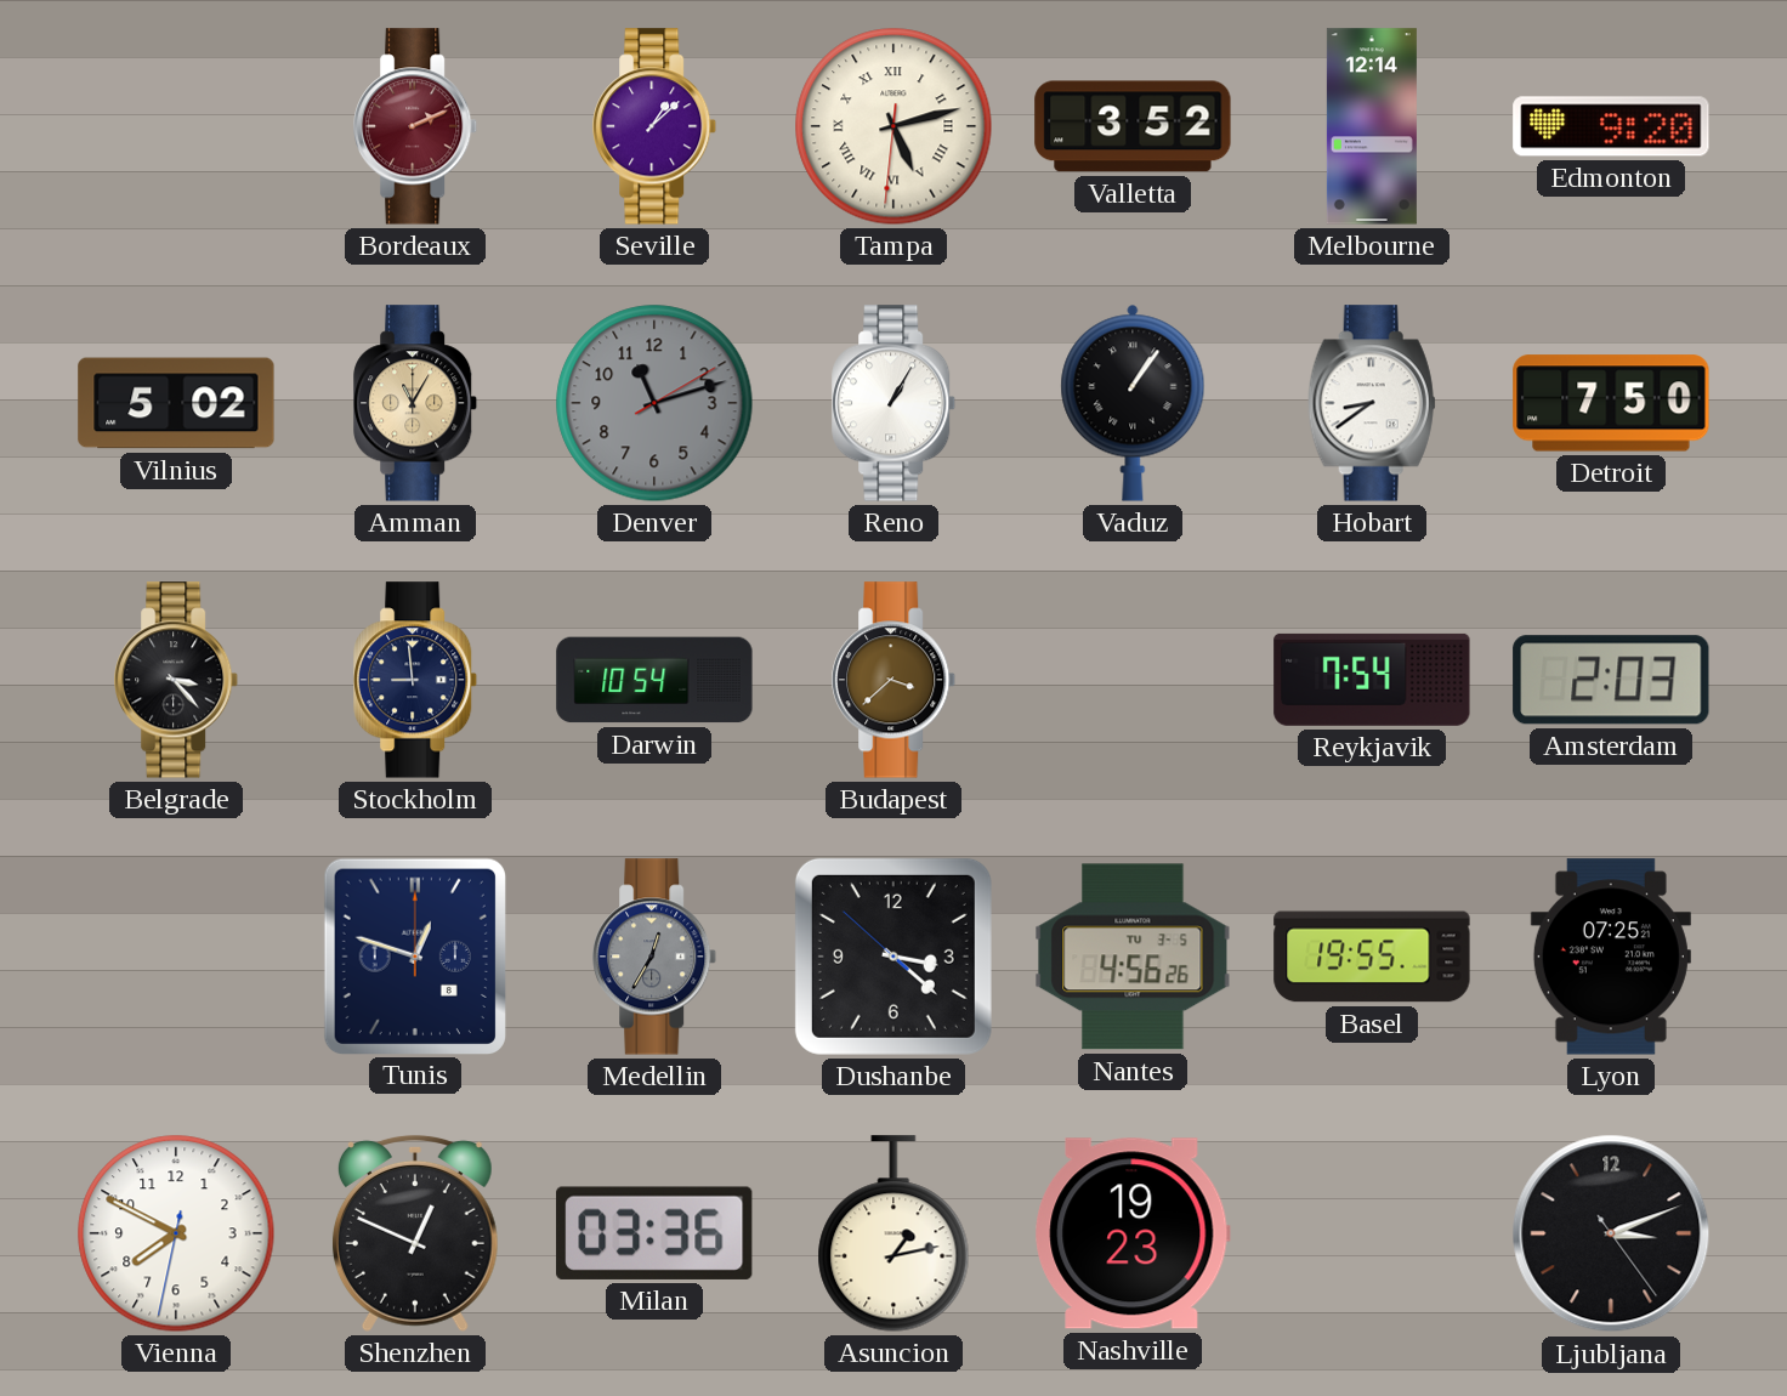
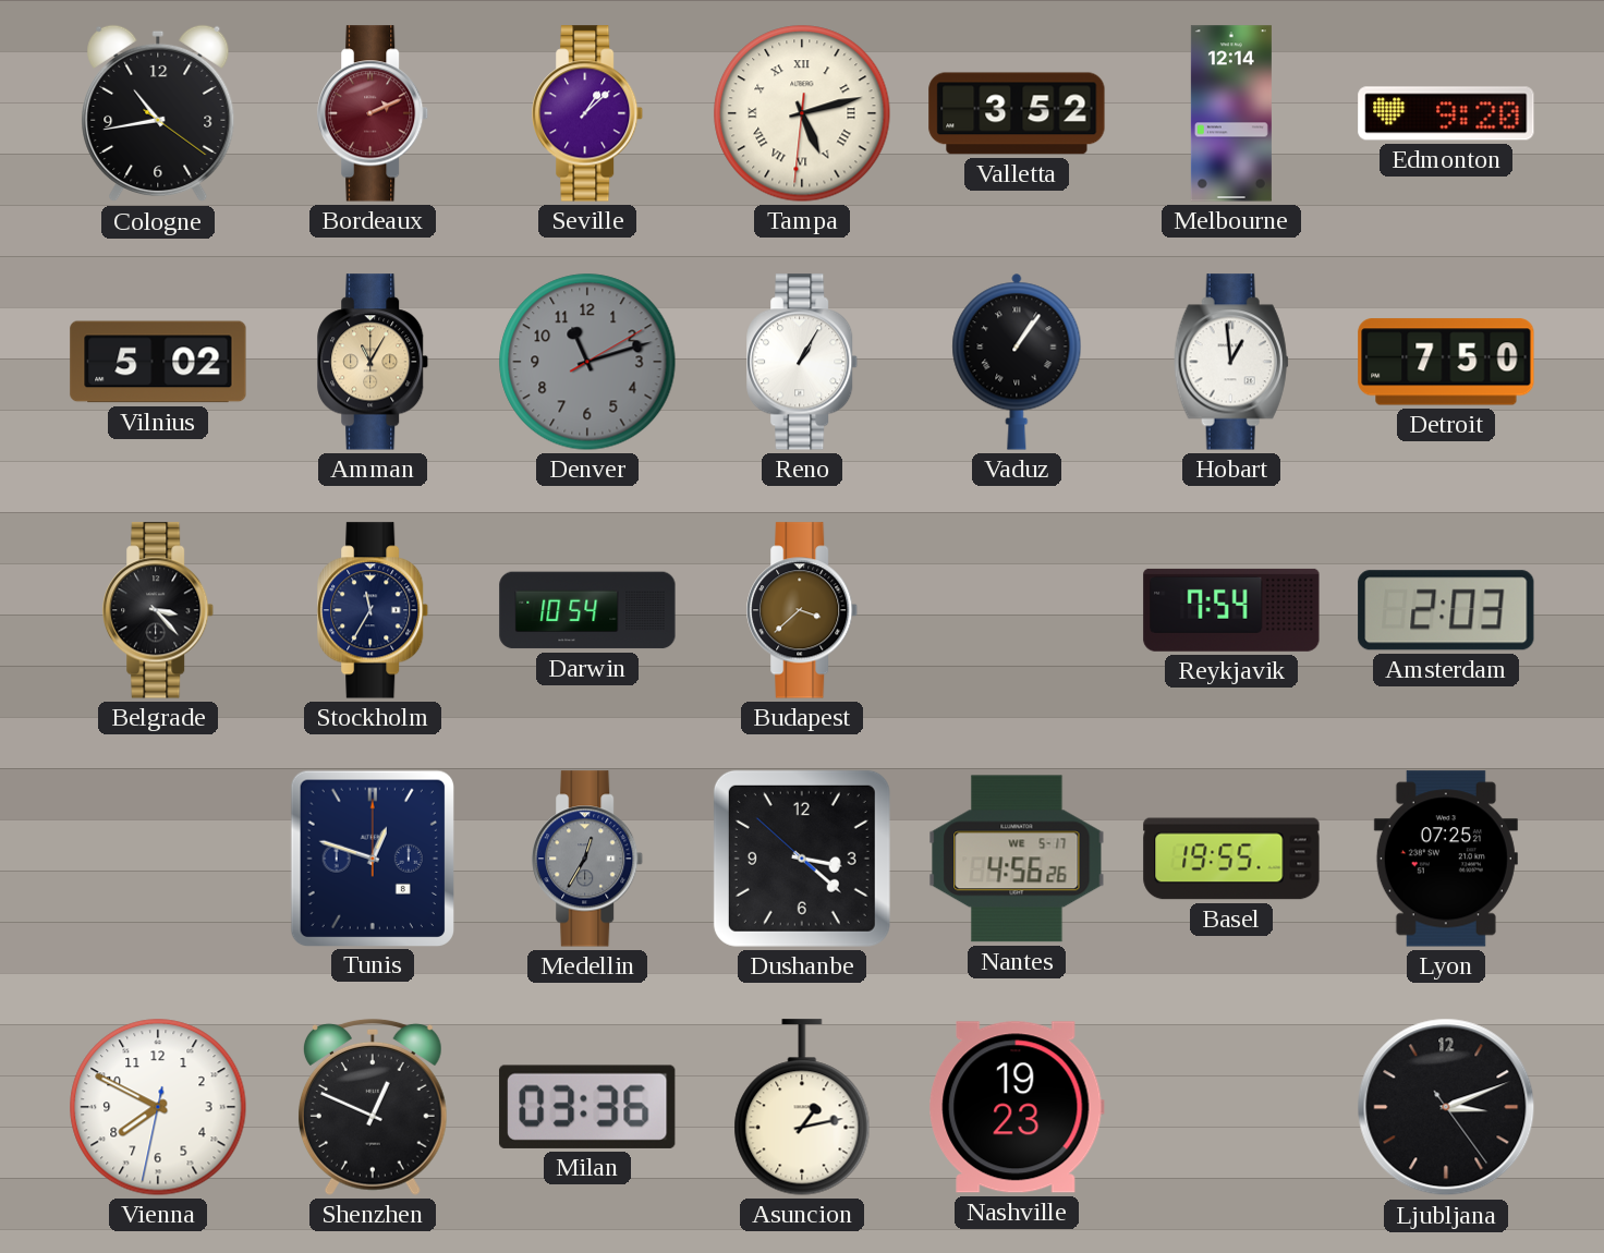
Cologne: none -> 10:43 (158, 113)
Hobart: 8:39 -> 12:59 (1231, 362)
Stockholm: 8:59 -> 11:35 (374, 610)
Nantes date: TU 3-5 -> WE 5-17 (1017, 859)
